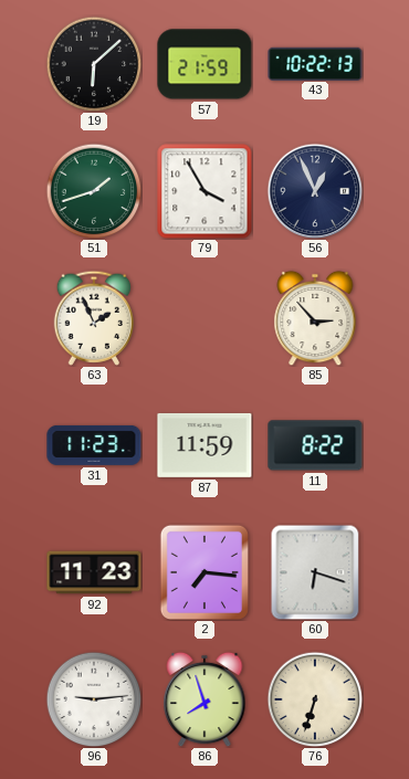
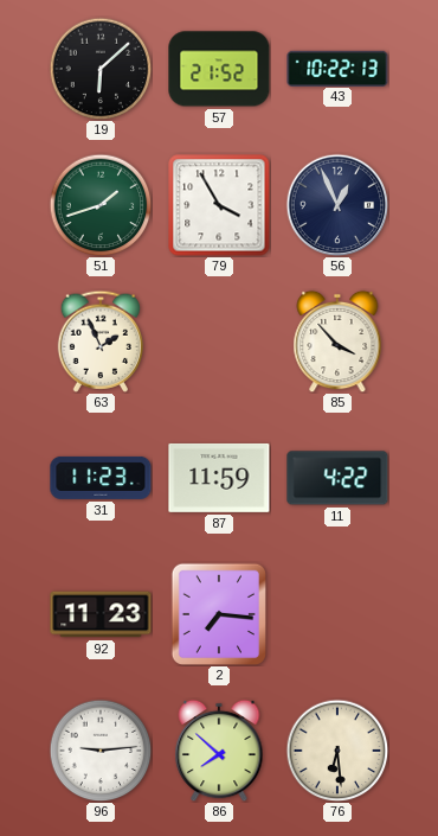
57: 21:59 -> 21:52 (219, 69)
85: 2:53 -> 3:53 (337, 342)
11: 8:22 -> 4:22 (337, 478)
60: 6:18 -> none (315, 572)
86: 7:57 -> 7:52 (219, 751)
76: 6:33 -> 6:29 (337, 751)
